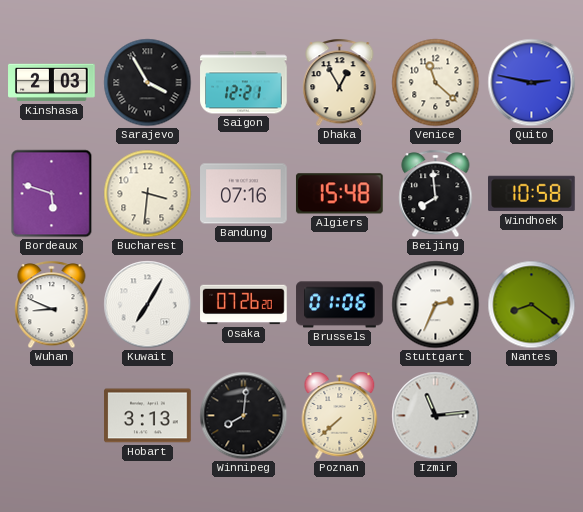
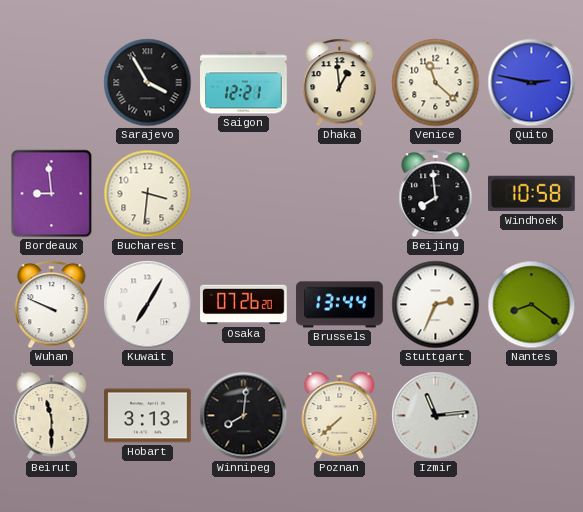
Kinshasa: 2:03 -> none (52, 83)
Dhaka: 12:55 -> 12:59 (340, 83)
Bordeaux: 5:48 -> 8:59 (52, 194)
Bandung: 07:16 -> none (244, 194)
Algiers: 15:48 -> none (339, 194)
Wuhan: 8:49 -> 9:49 (52, 305)
Brussels: 01:06 -> 13:44 (340, 305)
Beirut: none -> 11:30 (52, 415)
